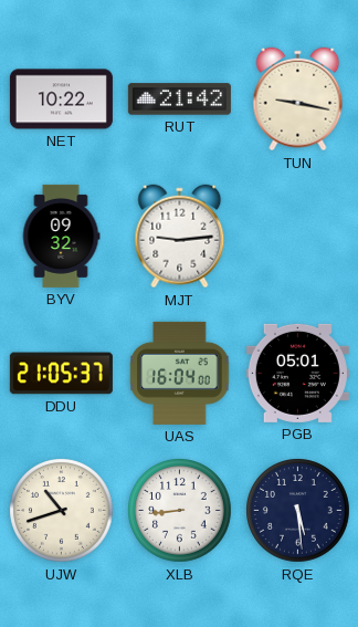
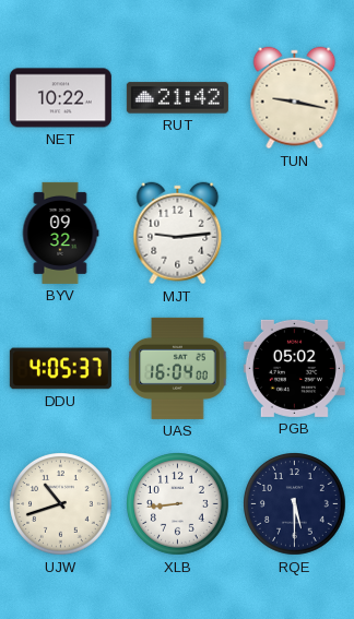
DDU: 21:05 -> 4:05 (60, 369)
PGB: 05:01 -> 05:02 (294, 368)
RQE: 5:29 -> 5:30 (295, 504)
